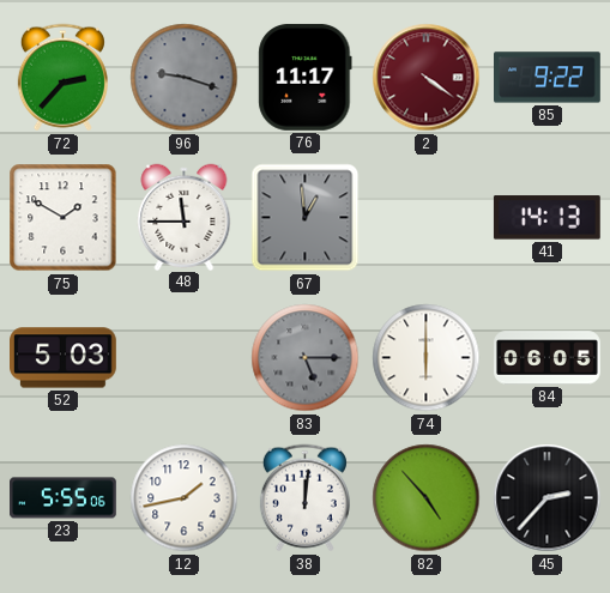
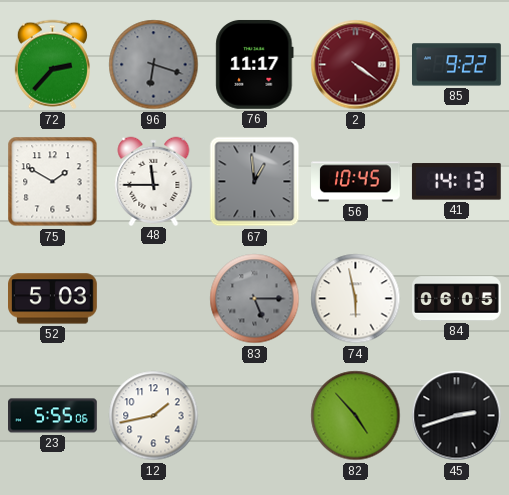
96: 9:18 -> 6:18 (154, 65)
56: none -> 10:45 (356, 182)
74: 6:00 -> 5:58 (356, 299)
38: 12:01 -> none (304, 498)
45: 2:37 -> 2:42 (457, 416)
